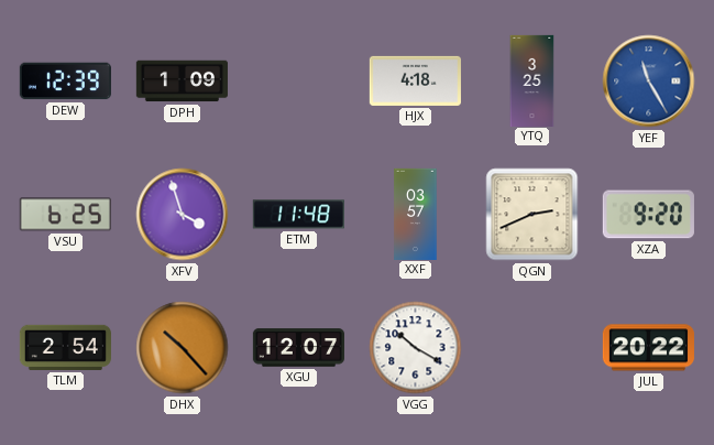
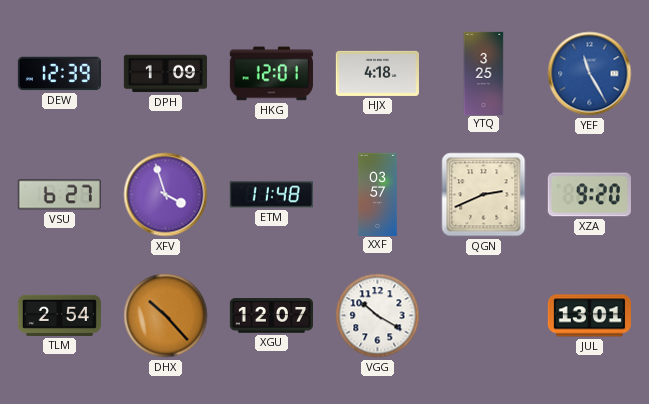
HKG: none -> 12:01 (271, 74)
VSU: 6:25 -> 6:27 (59, 195)
JUL: 20:22 -> 13:01 (589, 316)
